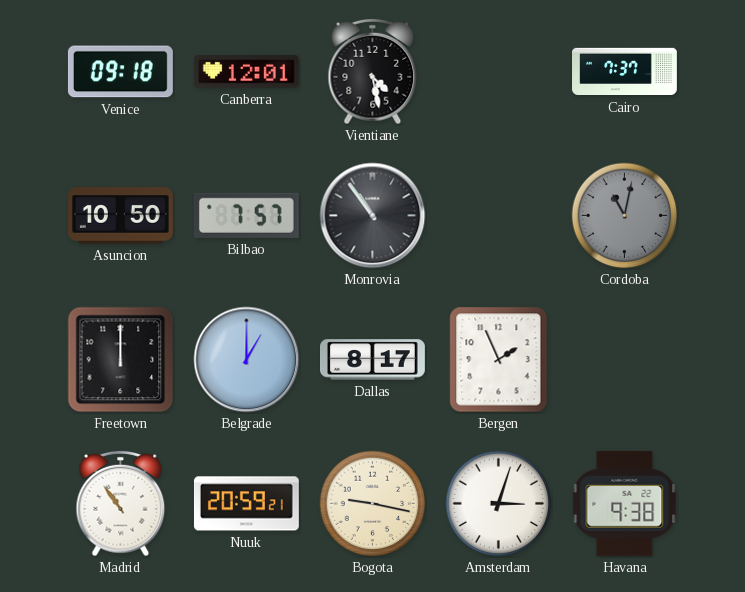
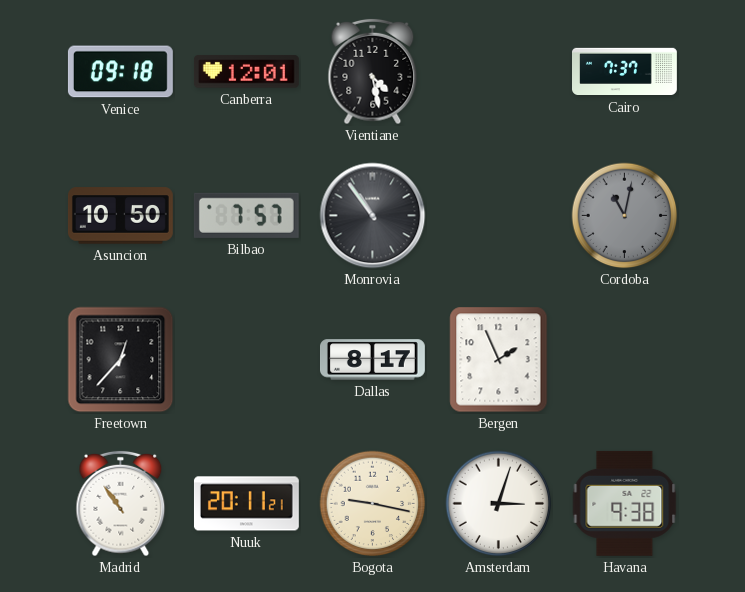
Freetown: 12:00 -> 12:37 (121, 360)
Belgrade: 1:00 -> none (247, 360)
Nuuk: 20:59 -> 20:11 (246, 504)
